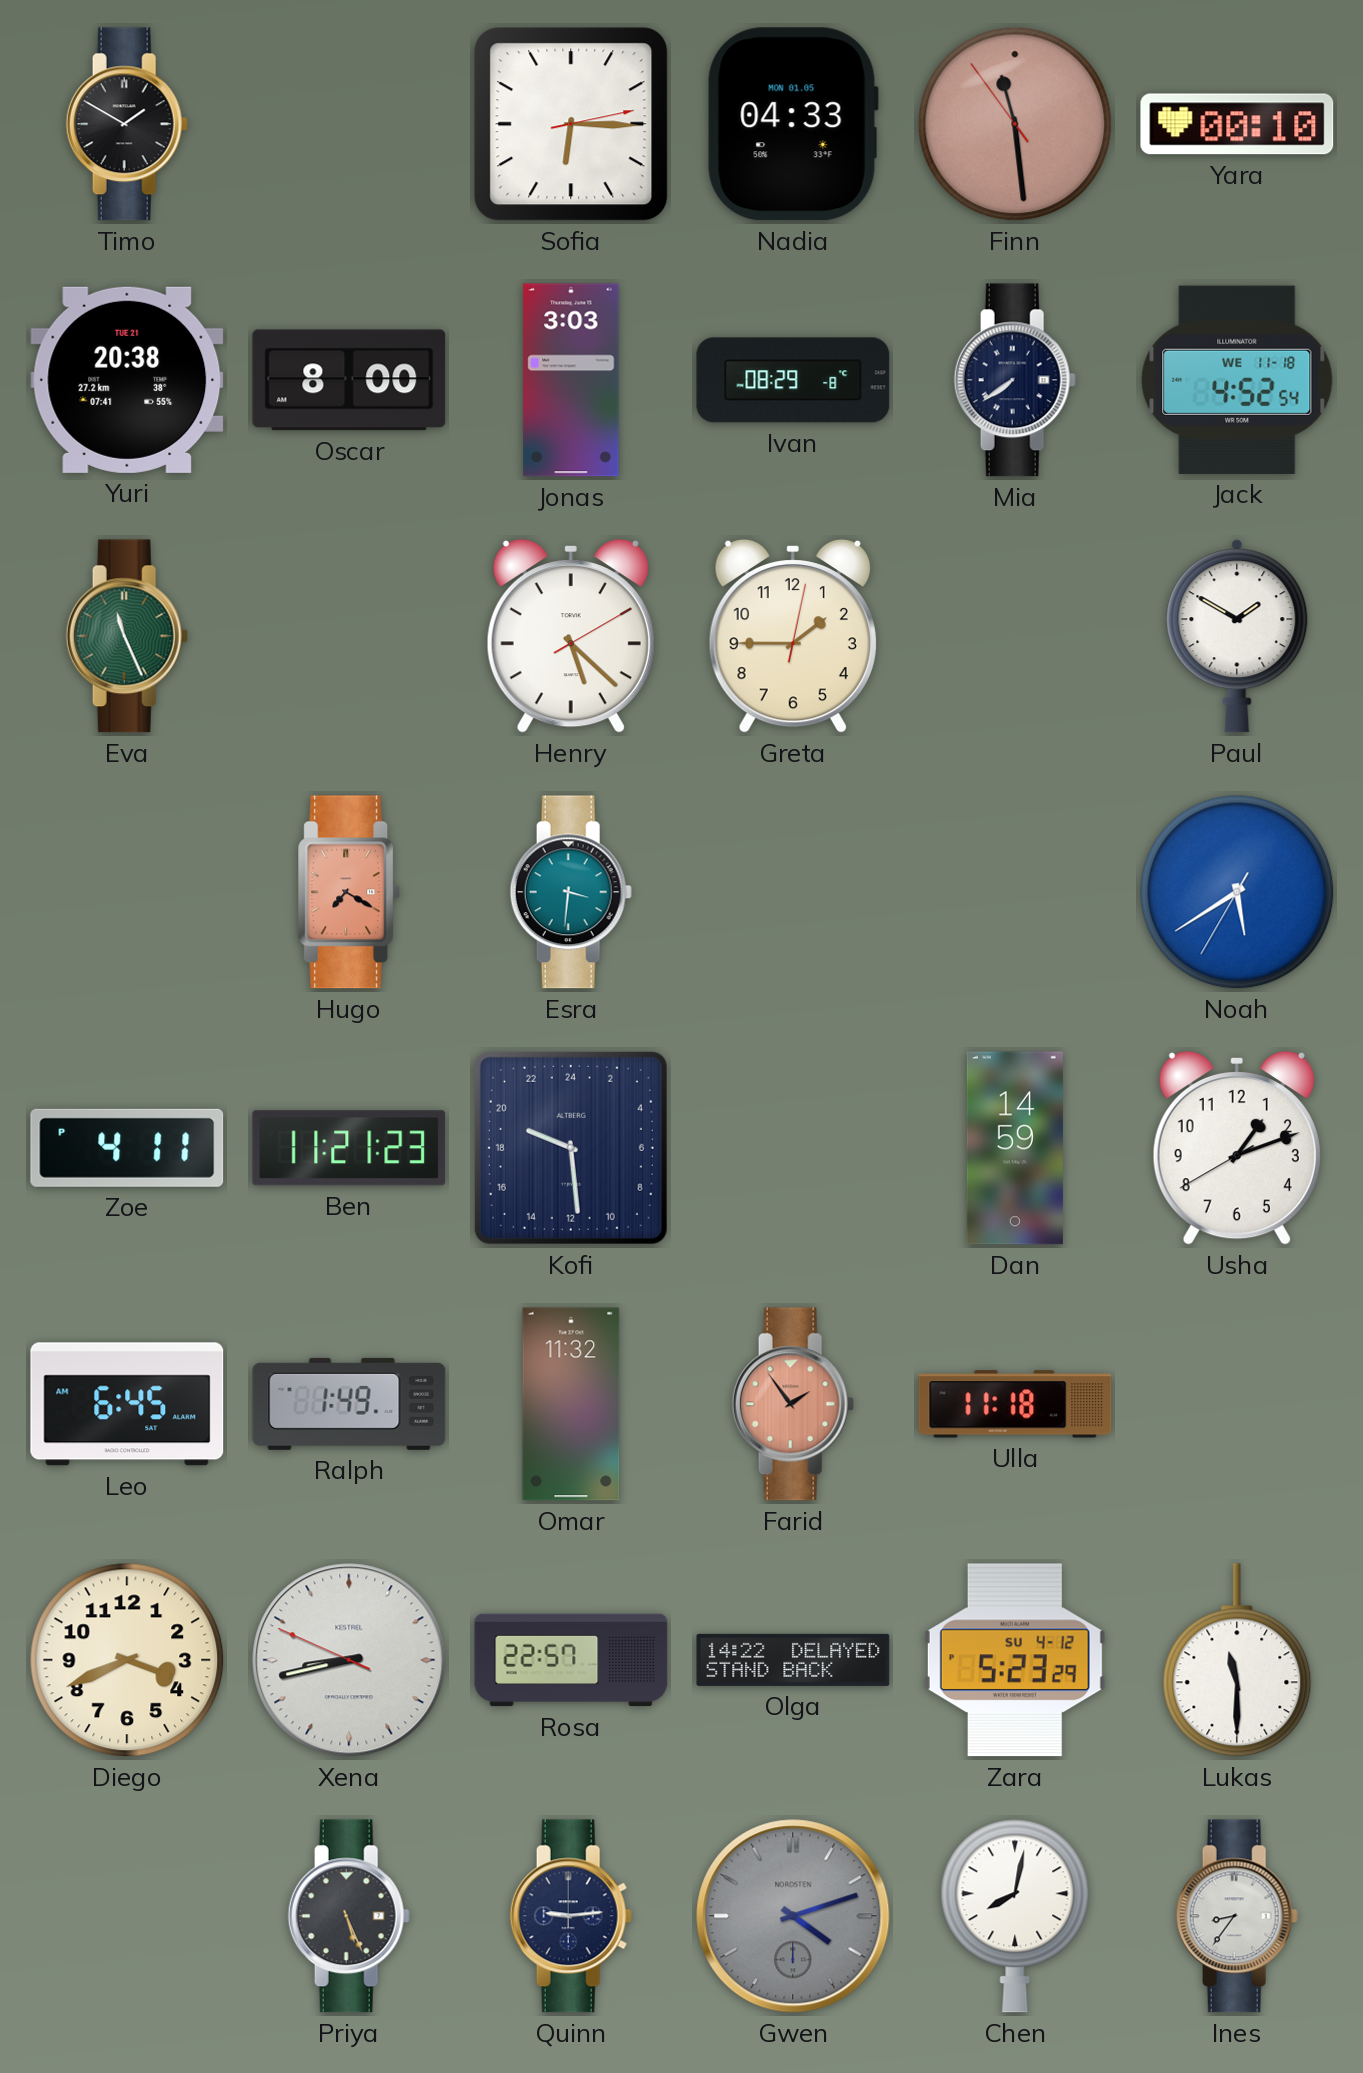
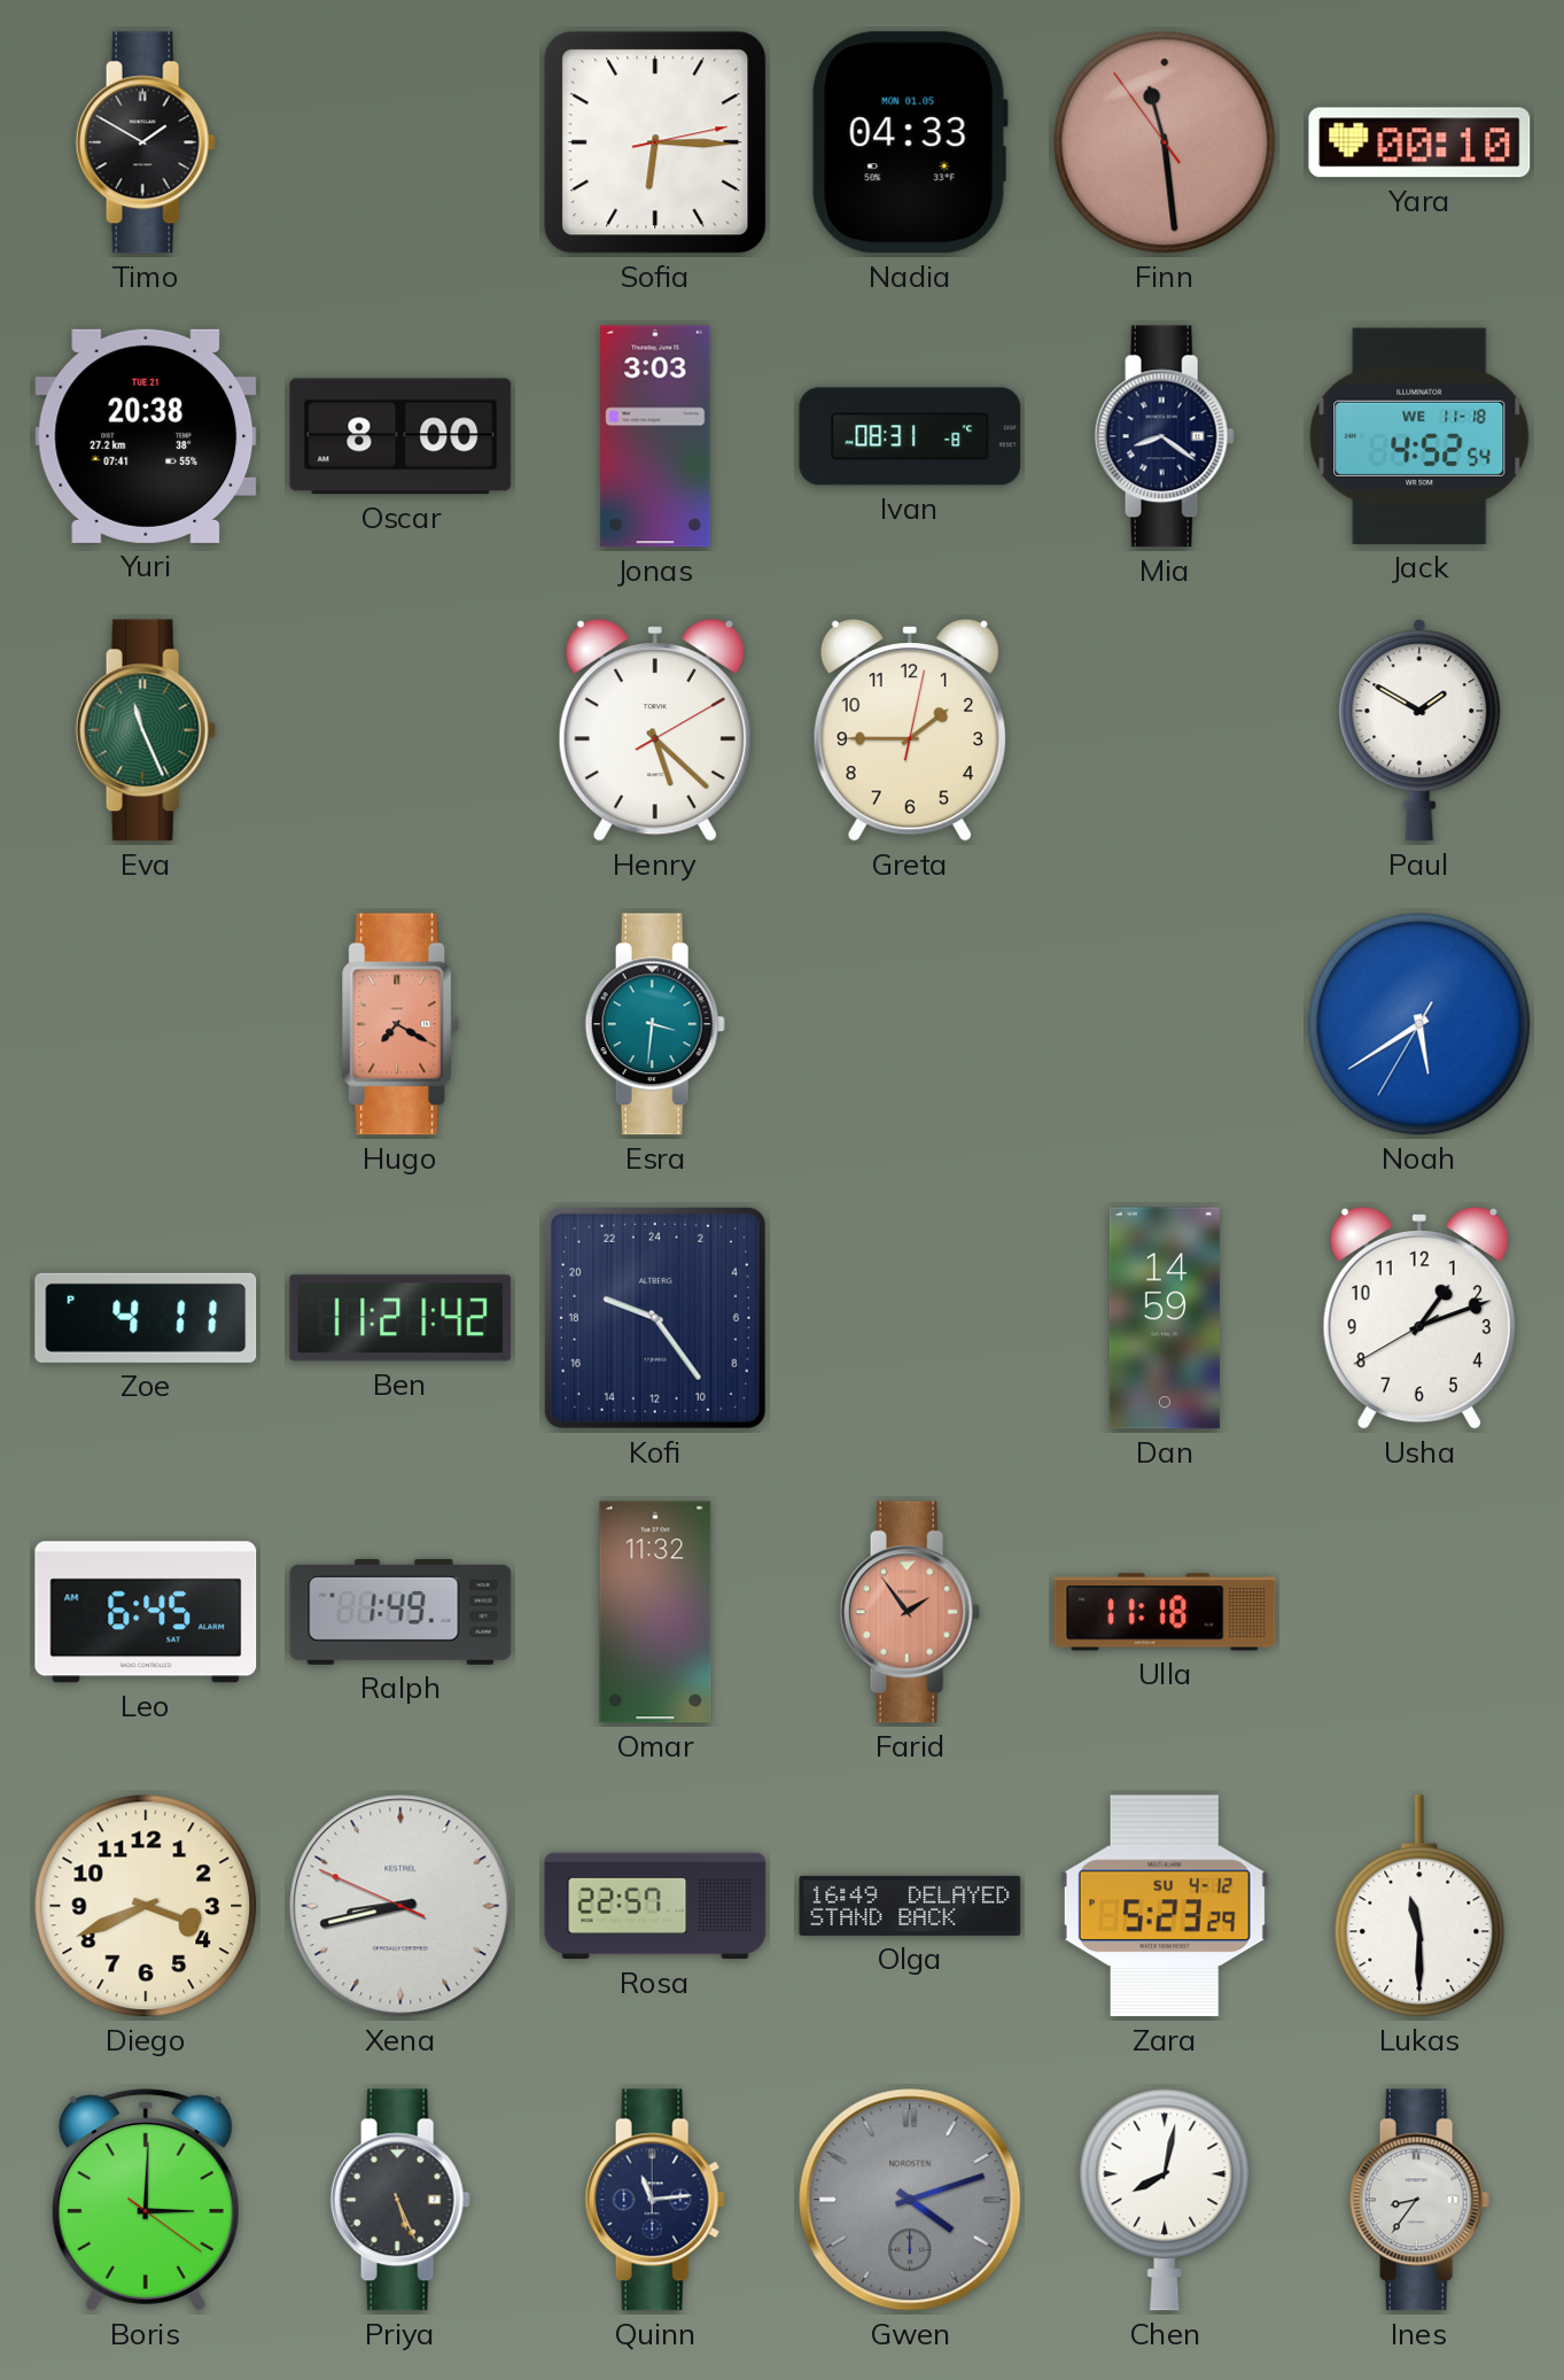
Ivan: 08:29 -> 08:31 (910, 436)
Mia: 7:39 -> 8:21 (1165, 436)
Ben: 11:21:23 -> 11:21:42 (400, 1318)
Kofi: 19:29 -> 19:24 (655, 1318)
Olga: 14:22 -> 16:49 (910, 1906)
Boris: none -> 3:00 (146, 2200)
Quinn: 9:14 -> 11:14 (655, 2200)
